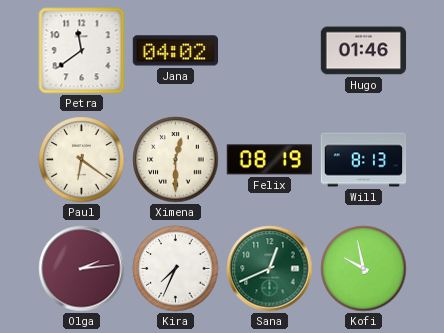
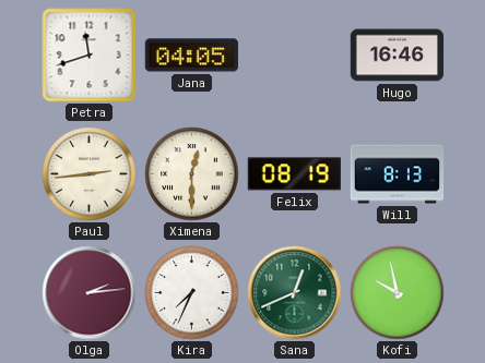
Petra: 11:39 -> 11:42 (90, 56)
Jana: 04:02 -> 04:05 (191, 56)
Hugo: 01:46 -> 16:46 (398, 56)
Paul: 6:21 -> 2:44 (90, 174)
